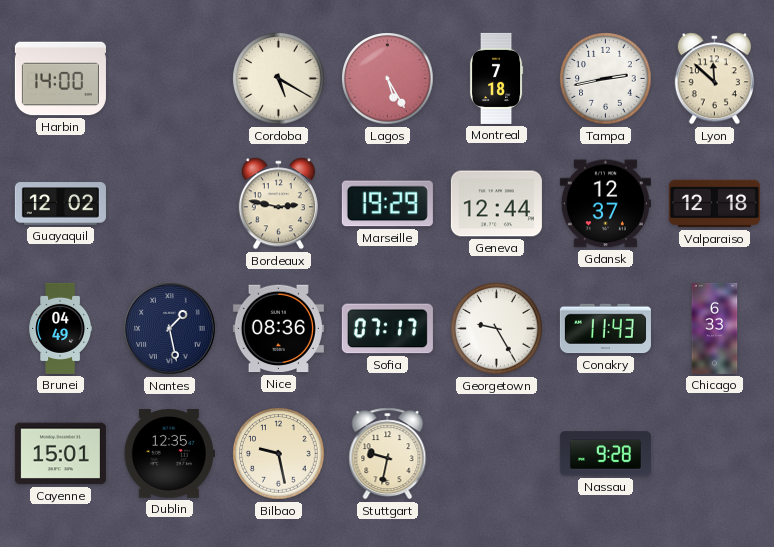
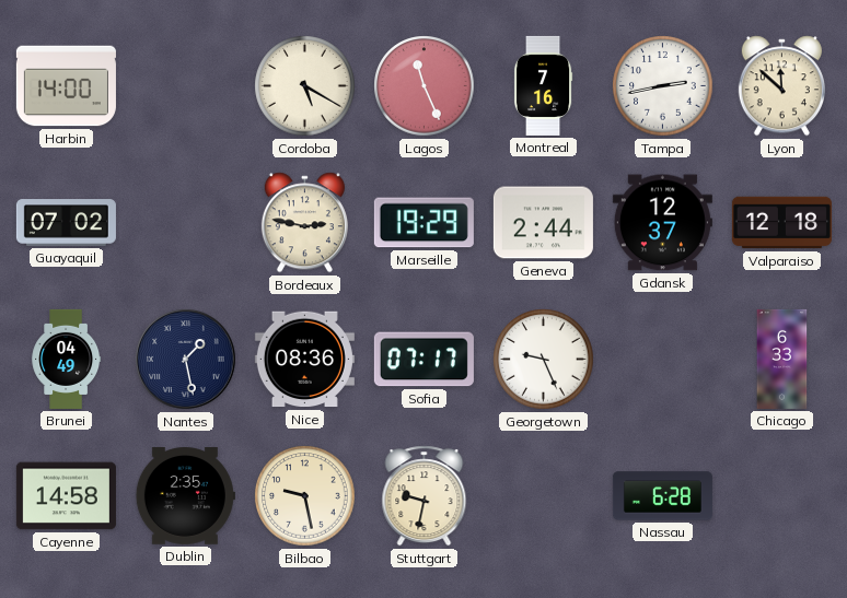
Lagos: 5:25 -> 11:26 (425, 86)
Montreal: 7:18 -> 7:16 (543, 85)
Guayaquil: 12:02 -> 07:02 (66, 223)
Geneva: 12:44 -> 2:44 (543, 223)
Georgetown: 9:25 -> 9:26 (544, 360)
Conakry: 11:43 -> none (605, 329)
Cayenne: 15:01 -> 14:58 (66, 496)
Dublin: 12:35 -> 2:35 (185, 496)
Nassau: 9:28 -> 6:28 (662, 496)
